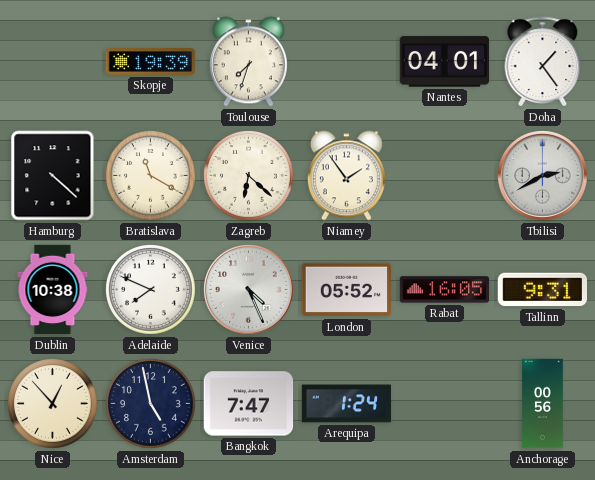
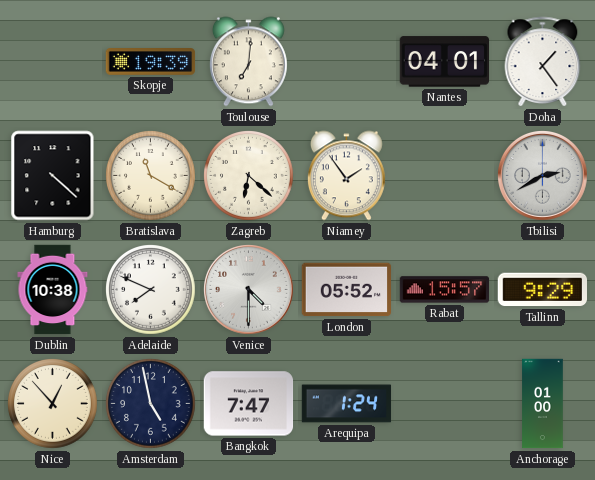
Toulouse: 7:33 -> 7:01 (248, 62)
Venice: 4:26 -> 4:30 (249, 290)
Rabat: 16:05 -> 15:57 (445, 290)
Tallinn: 9:31 -> 9:29 (542, 290)
Anchorage: 00:56 -> 01:00 (543, 404)
